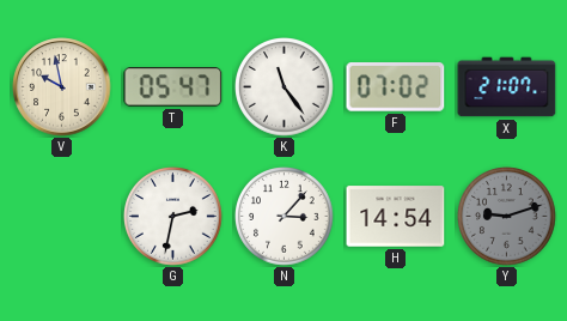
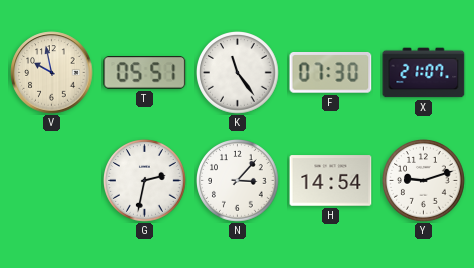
T: 05:47 -> 05:51 (145, 73)
F: 07:02 -> 07:30 (331, 73)
Y dial: grey -> white (424, 181)
